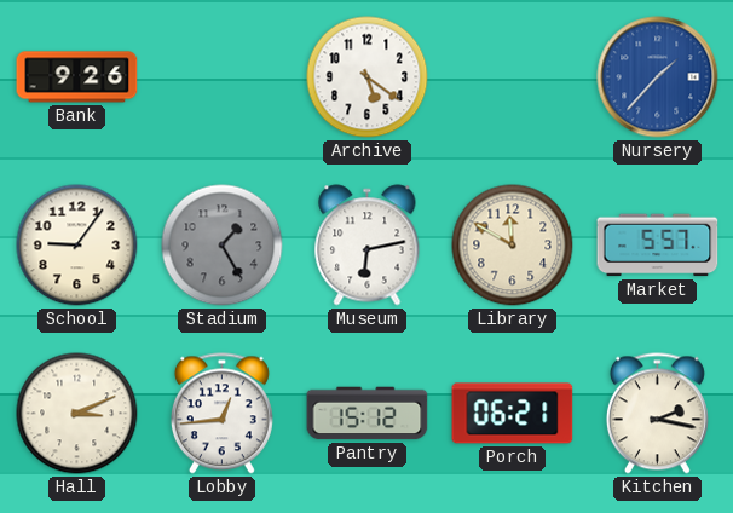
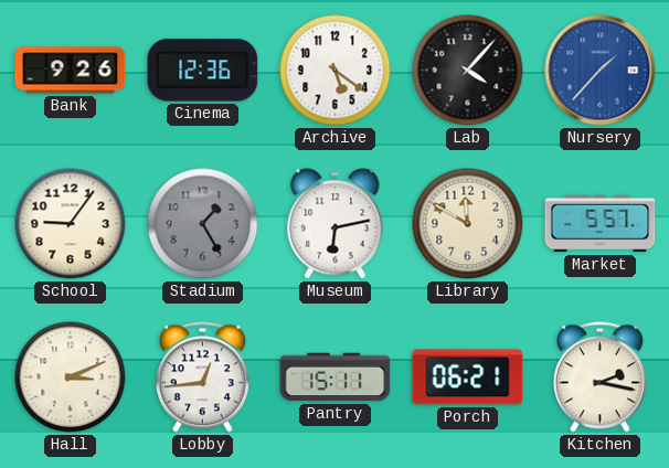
Cinema: none -> 12:36 (203, 71)
Lab: none -> 4:07 (468, 71)
Pantry: 15:12 -> 15:11 (336, 377)
